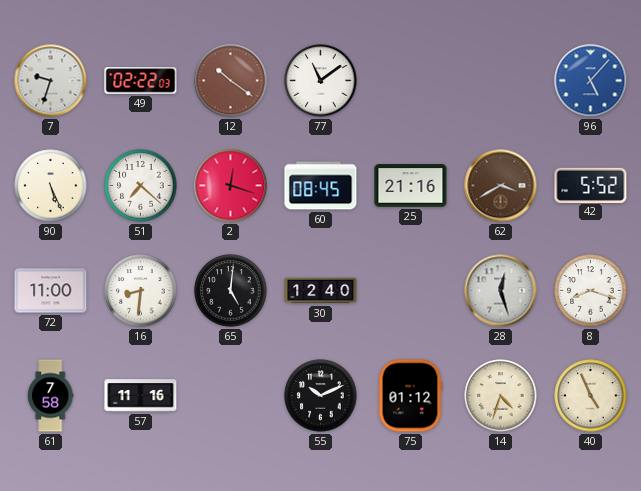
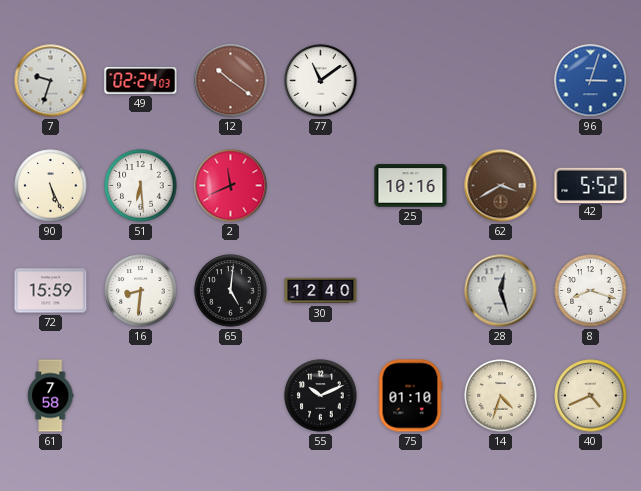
49: 02:22 -> 02:24 (141, 81)
96: 5:07 -> 3:03 (591, 81)
51: 7:22 -> 6:29 (141, 186)
2: 12:18 -> 11:41 (231, 186)
60: 08:45 -> none (321, 186)
25: 21:16 -> 10:16 (411, 186)
72: 11:00 -> 15:59 (51, 291)
57: 11:16 -> none (141, 396)
75: 01:12 -> 01:10 (410, 396)
40: 4:56 -> 4:41 (591, 396)
